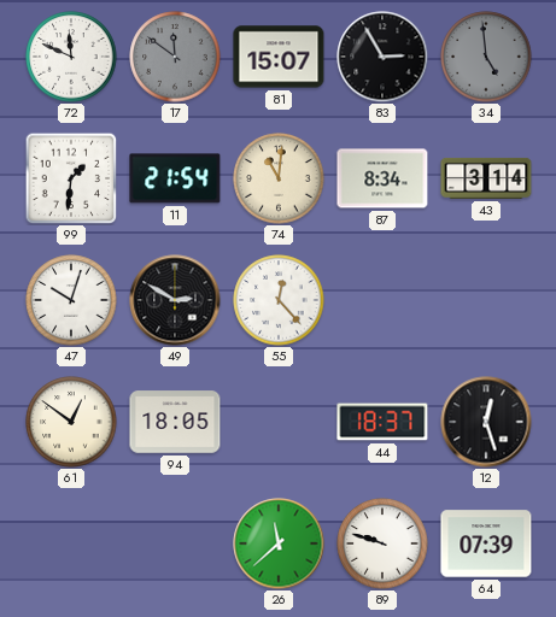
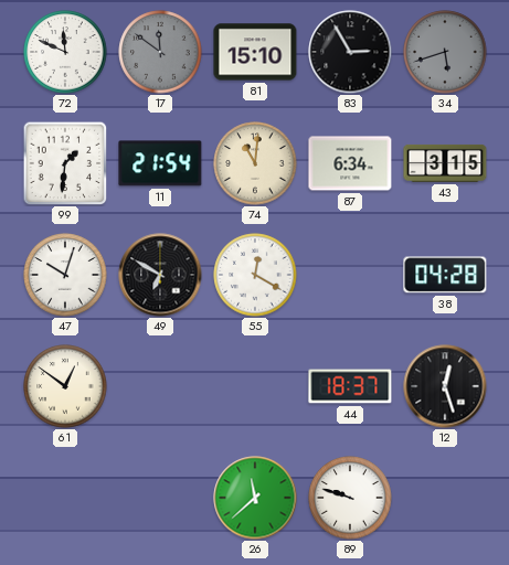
81: 15:07 -> 15:10 (255, 52)
34: 4:59 -> 5:42 (445, 52)
87: 8:34 -> 6:34 (350, 163)
43: 3:14 -> 3:15 (445, 163)
49: 2:50 -> 6:50 (160, 275)
55: 12:23 -> 12:20 (255, 275)
38: none -> 04:28 (445, 275)
94: 18:05 -> none (175, 422)
64: 07:39 -> none (486, 543)
